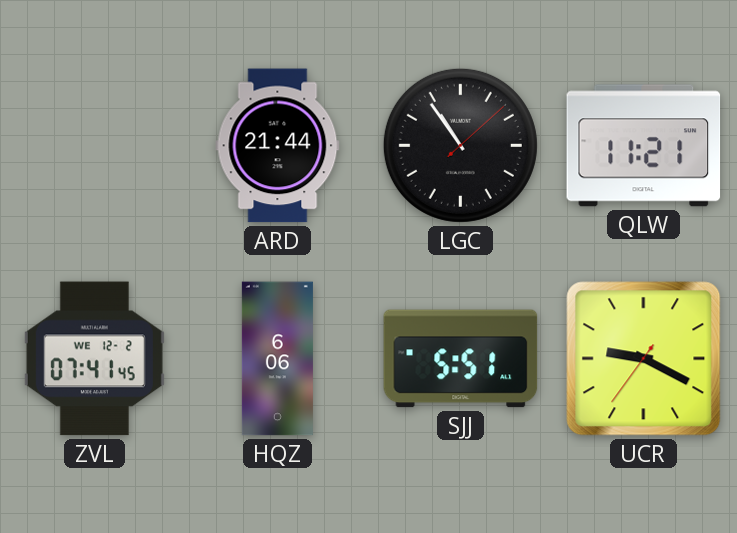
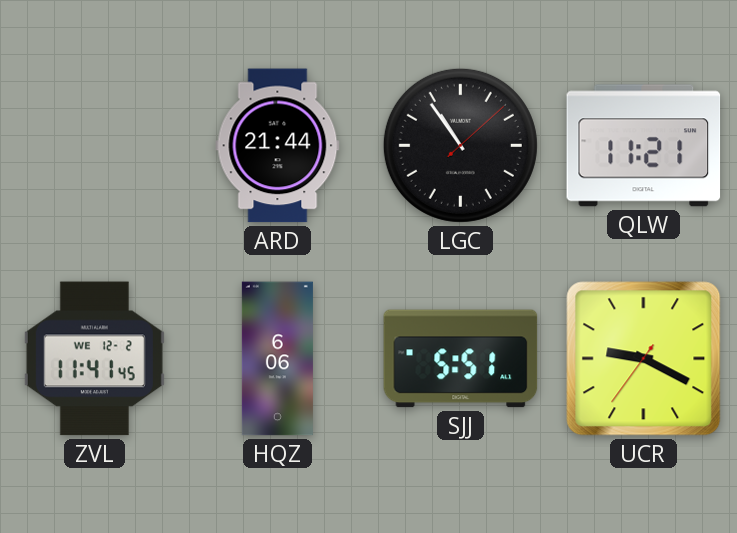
ZVL: 07:41 -> 11:41 (94, 359)
